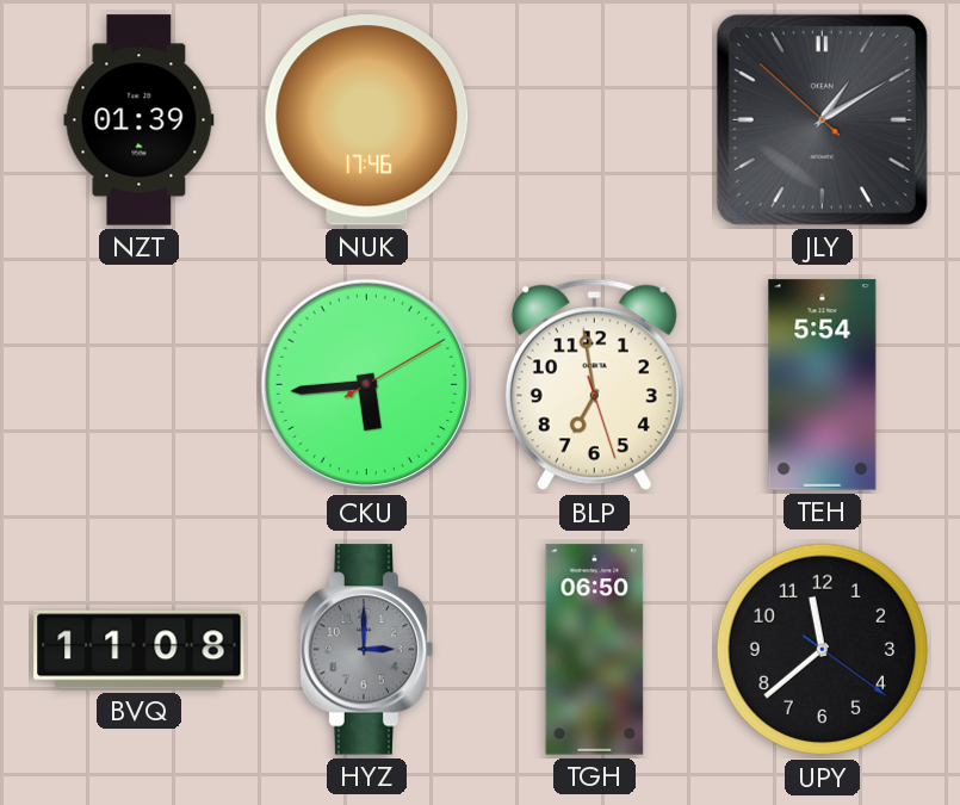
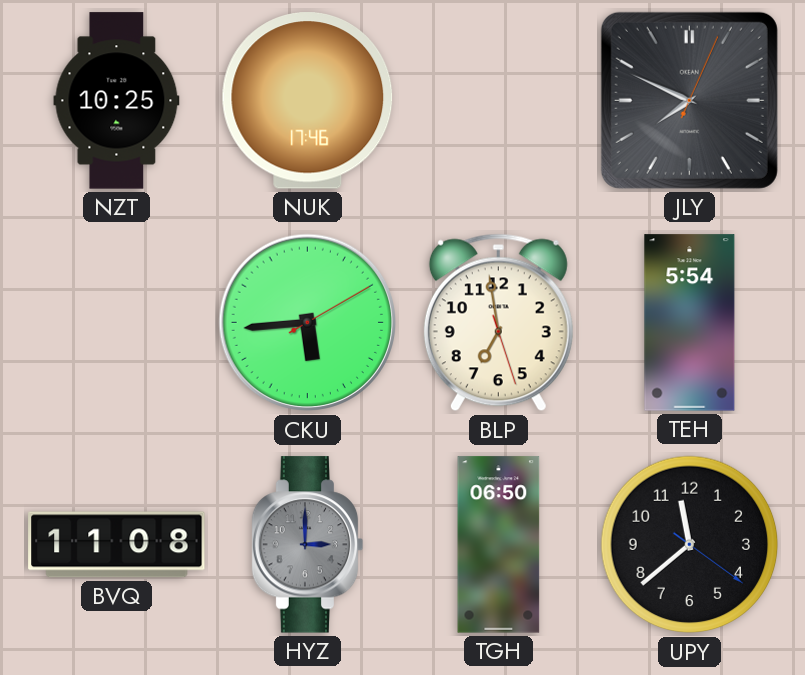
NZT: 01:39 -> 10:25 (117, 101)
JLY: 1:09 -> 7:49 (689, 100)
